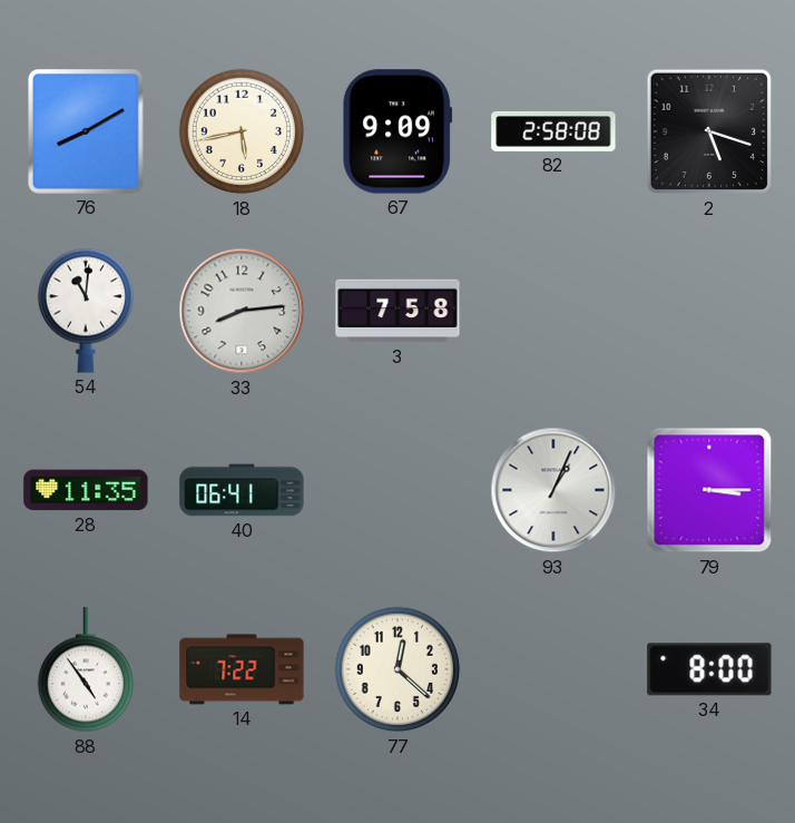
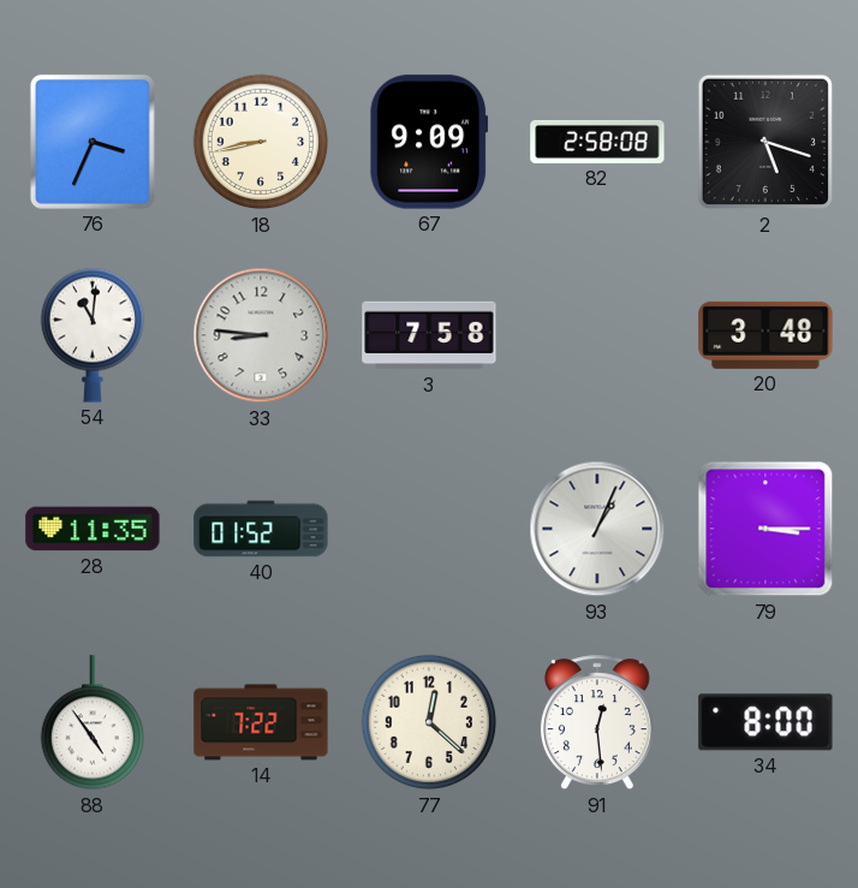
76: 8:10 -> 3:34 (93, 142)
18: 5:43 -> 8:43 (261, 142)
33: 8:14 -> 8:46 (261, 335)
20: none -> 3:48 (765, 335)
40: 06:41 -> 01:52 (261, 529)
91: none -> 12:29 (597, 723)
